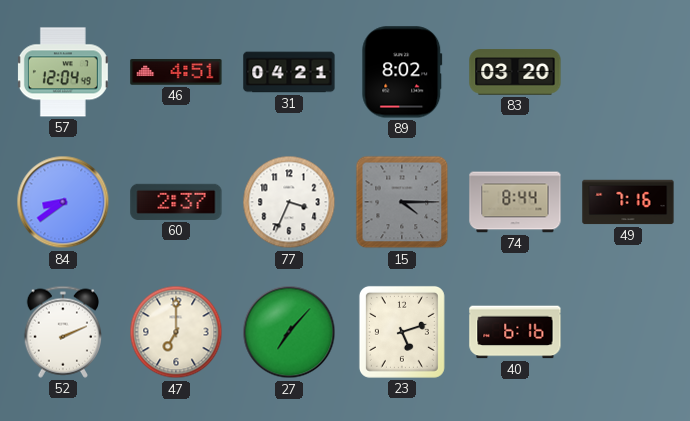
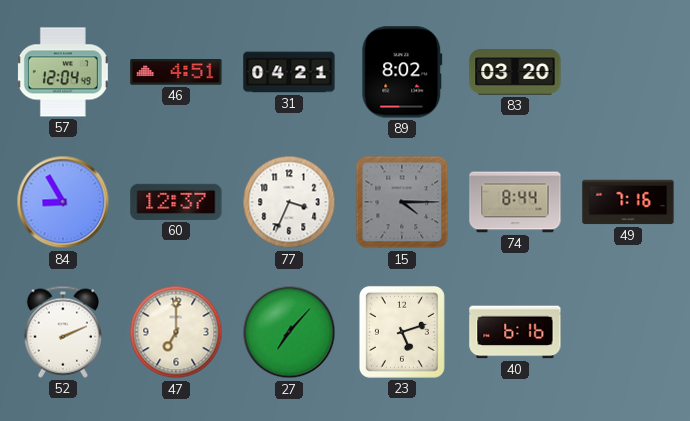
84: 8:39 -> 8:55 (63, 202)
60: 2:37 -> 12:37 (176, 202)
